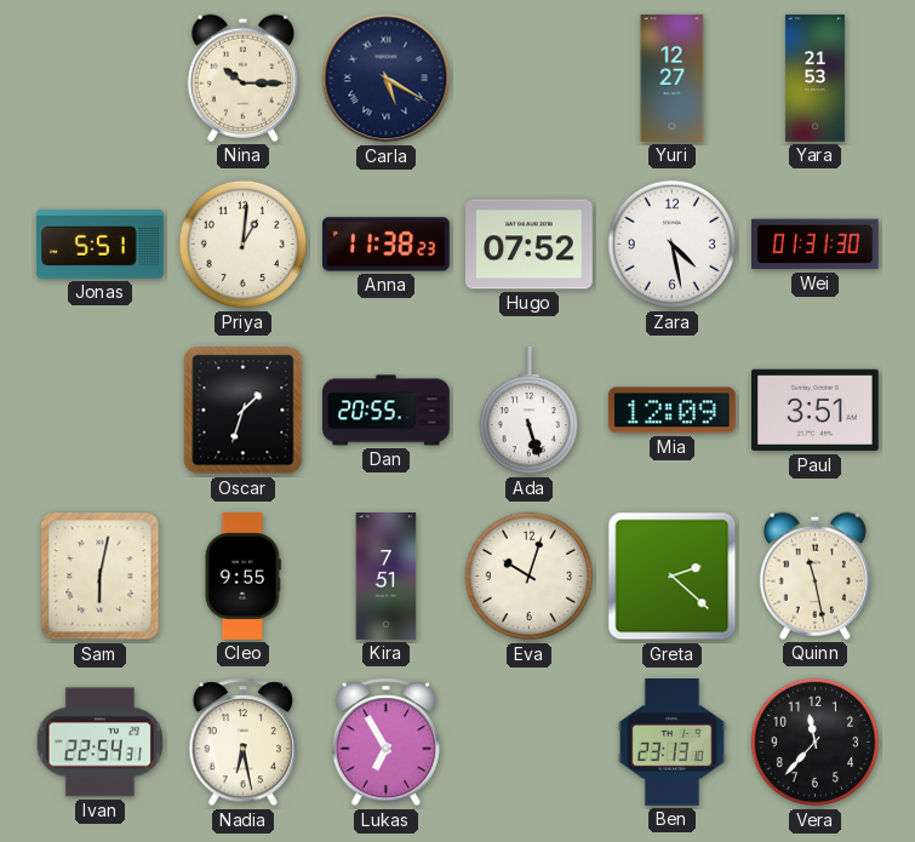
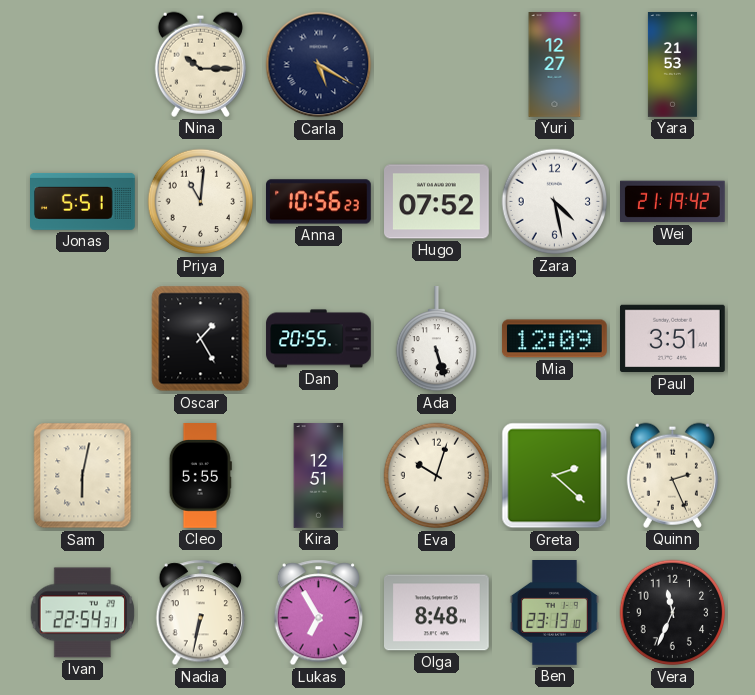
Priya: 1:01 -> 11:01 (201, 202)
Anna: 11:38 -> 10:56 (319, 202)
Wei: 01:31 -> 21:19 (673, 202)
Oscar: 1:33 -> 1:25 (201, 339)
Cleo: 9:55 -> 5:55 (200, 476)
Kira: 7:51 -> 12:51 (319, 476)
Quinn: 11:28 -> 2:26 (672, 475)
Nadia: 6:28 -> 6:32 (201, 613)
Olga: none -> 8:48 (437, 613)
Vera: 11:37 -> 11:34 (673, 613)
